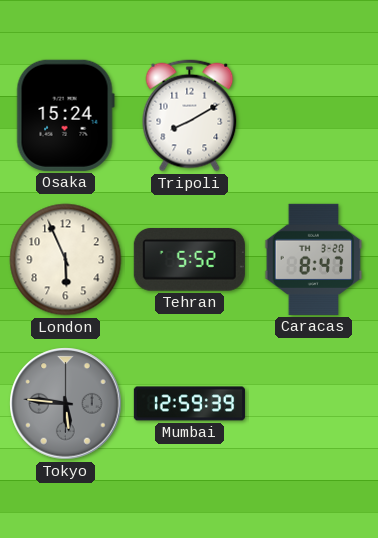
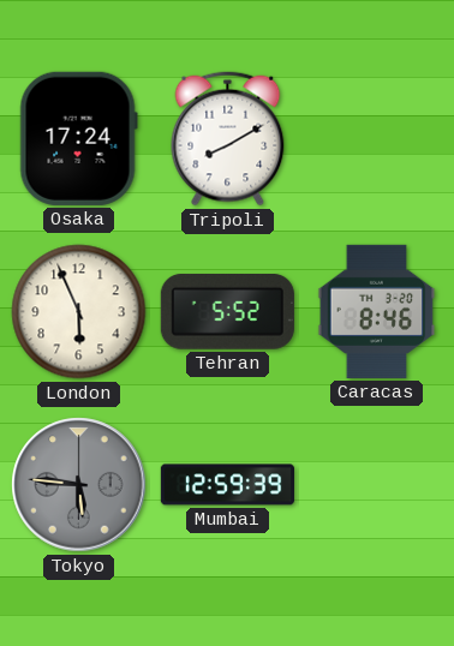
Osaka: 15:24 -> 17:24 (78, 138)
Caracas: 8:47 -> 8:46 (377, 311)
